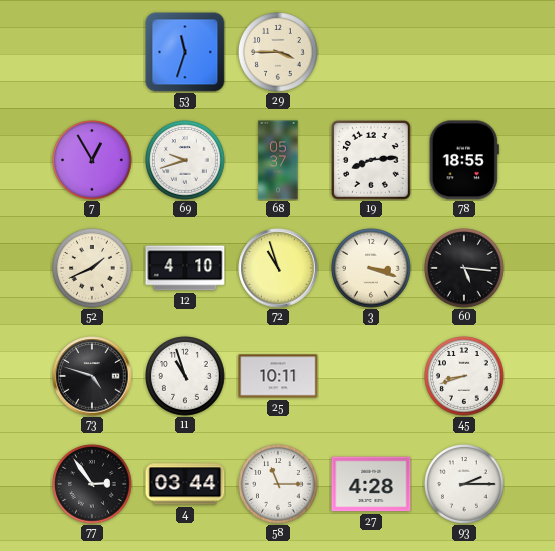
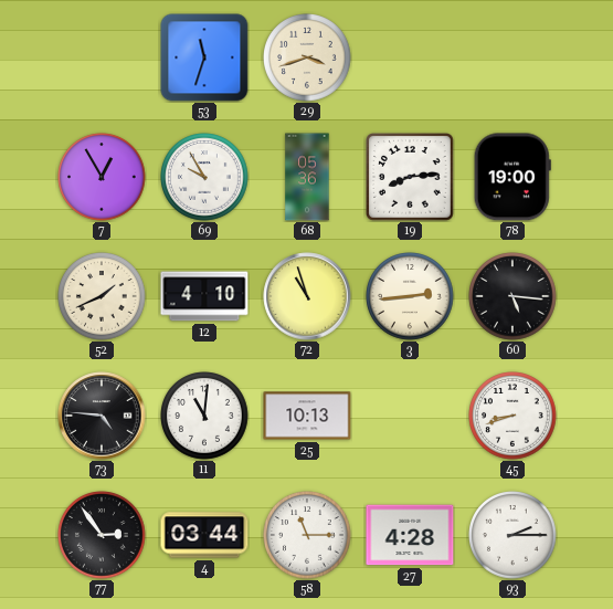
29: 3:45 -> 3:42 (307, 57)
69: 9:42 -> 9:55 (204, 177)
68: 05:37 -> 05:36 (307, 177)
78: 18:55 -> 19:00 (512, 177)
3: 3:18 -> 2:44 (410, 296)
73: 4:48 -> 4:46 (102, 416)
11: 10:57 -> 11:01 (204, 416)
25: 10:11 -> 10:13 (307, 416)
